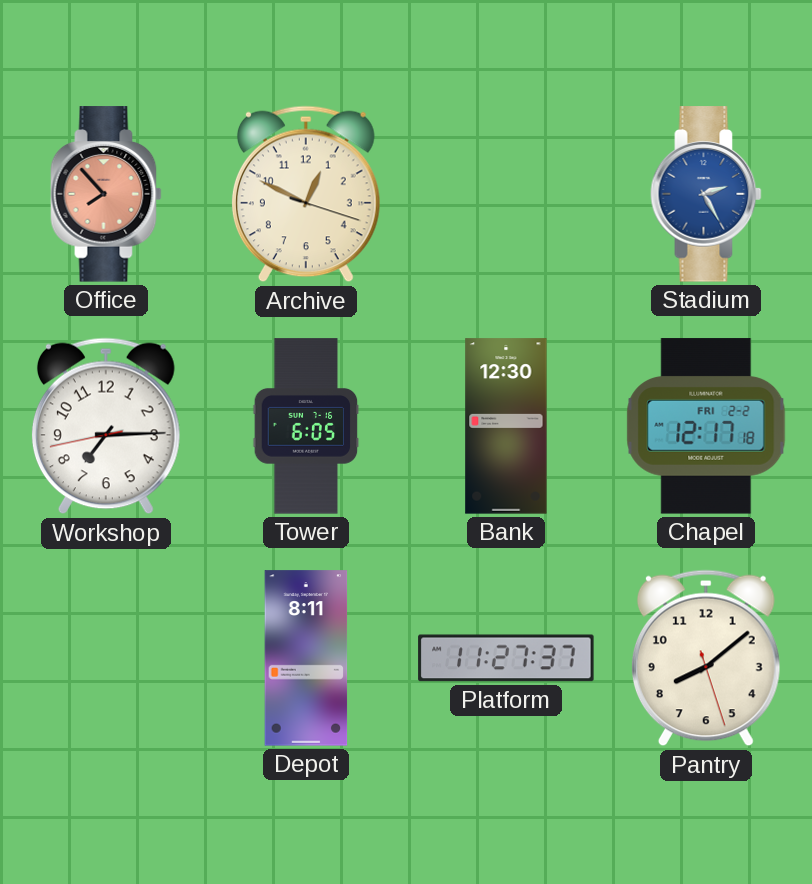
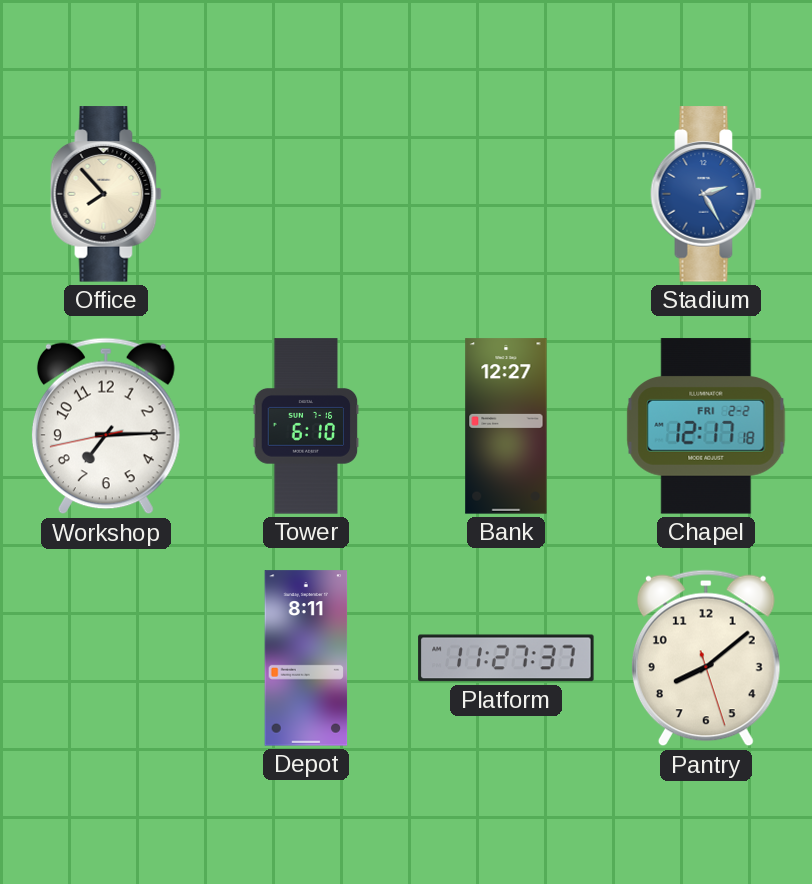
Office dial: salmon -> cream (106, 194)
Archive: 12:49 -> none (306, 194)
Tower: 6:05 -> 6:10 (306, 426)
Bank: 12:30 -> 12:27 (506, 426)
